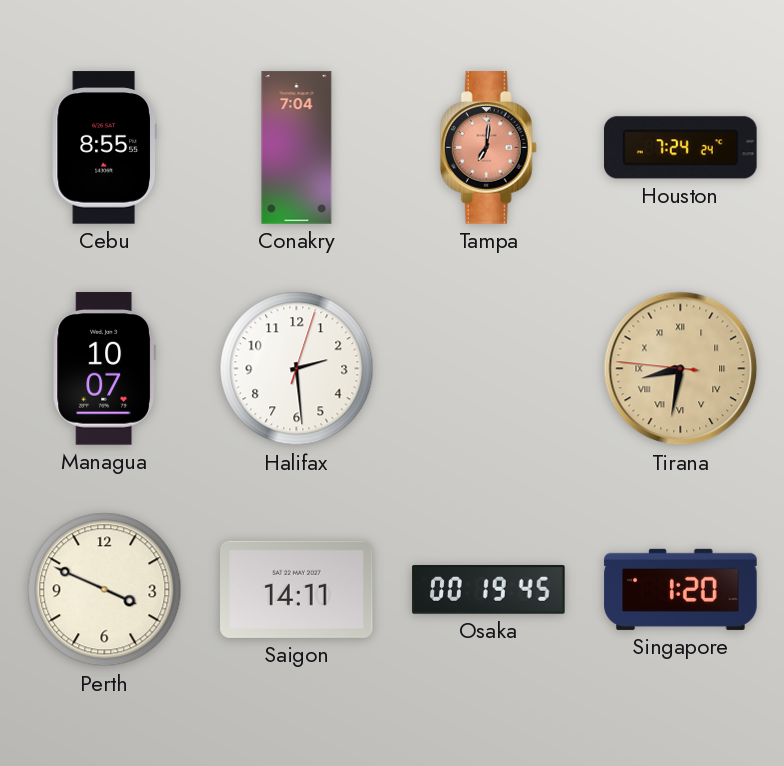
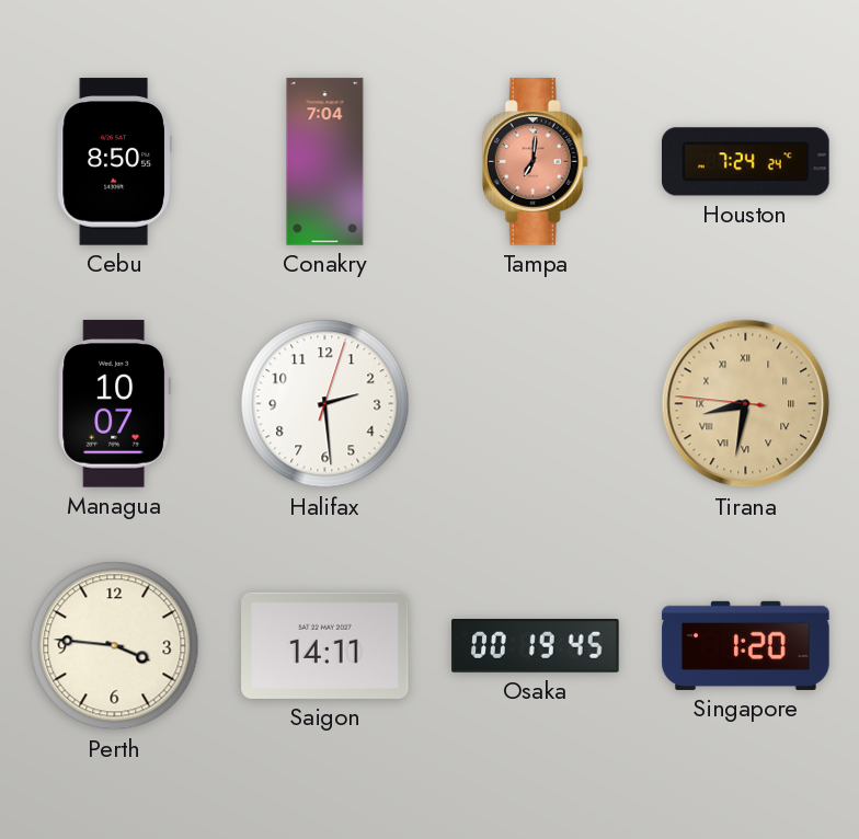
Cebu: 8:55 -> 8:50 (114, 162)
Perth: 3:49 -> 3:46 (115, 646)
